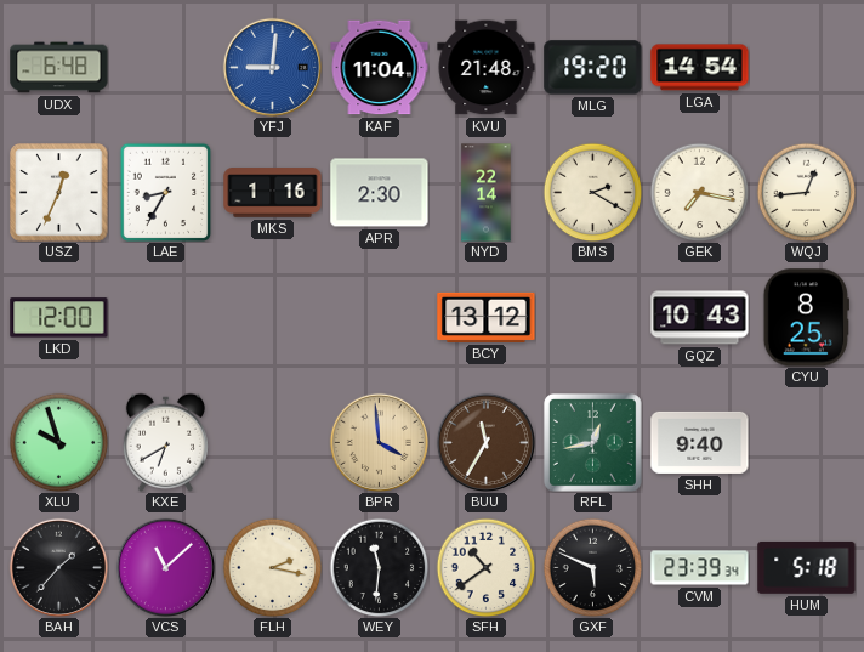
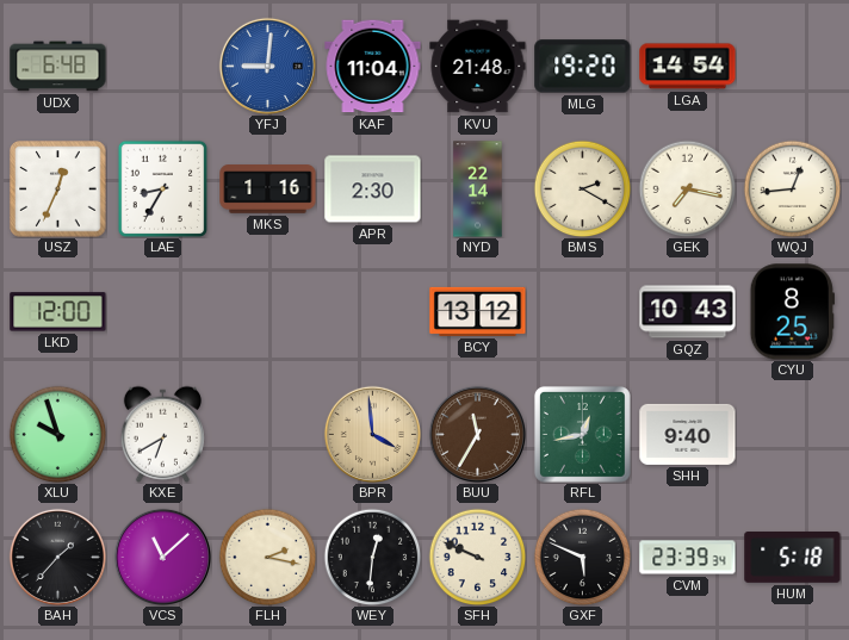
WEY: 11:31 -> 12:31 (372, 557)
SFH: 10:39 -> 9:49 (477, 557)
